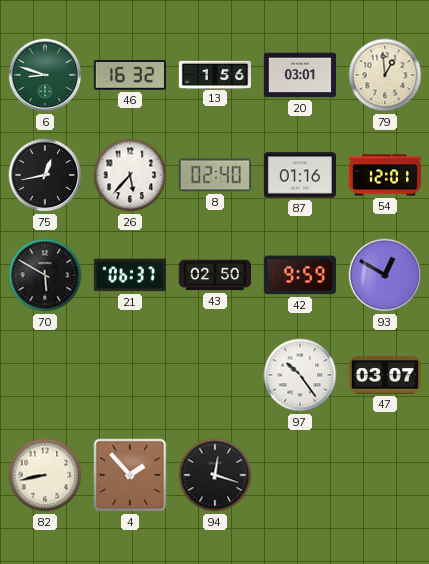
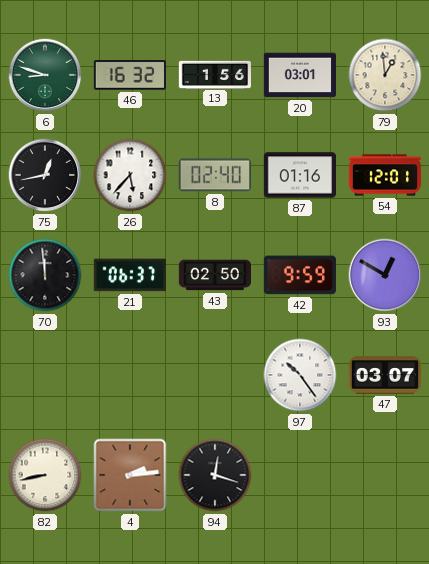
70: 5:50 -> 11:59 (45, 275)
4: 1:53 -> 2:14 (130, 475)
